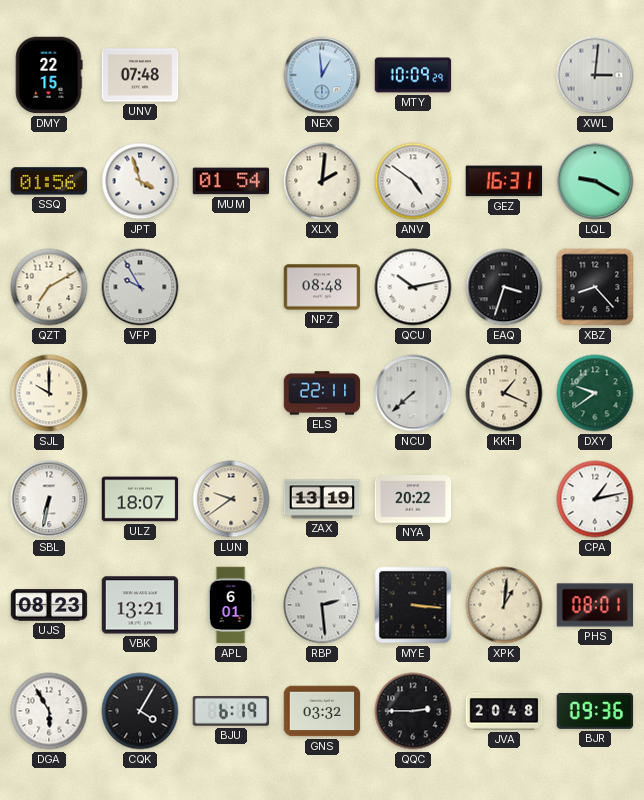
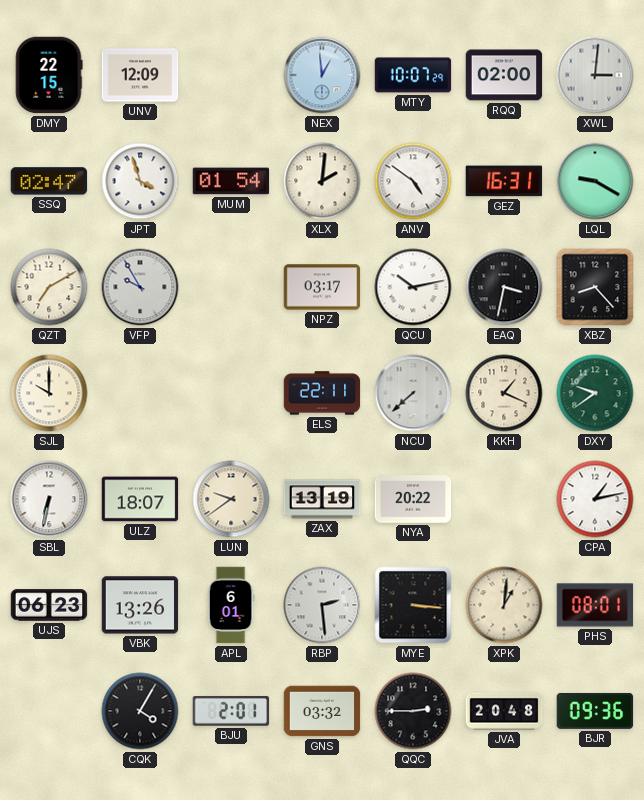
UNV: 07:48 -> 12:09 (140, 75)
MTY: 10:09 -> 10:07 (413, 75)
RQQ: none -> 02:00 (504, 75)
SSQ: 01:56 -> 02:47 (49, 181)
NPZ: 08:48 -> 03:17 (322, 287)
EAQ: 3:33 -> 3:32 (504, 287)
UJS: 08:23 -> 06:23 (49, 605)
VBK: 13:21 -> 13:26 (140, 605)
DGA: 5:55 -> none (49, 711)
BJU: 6:19 -> 2:01 (231, 711)
